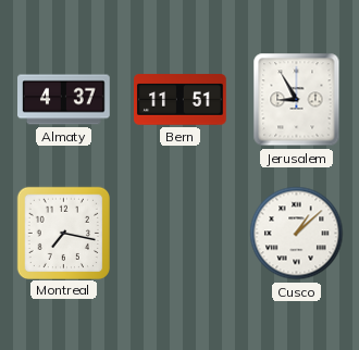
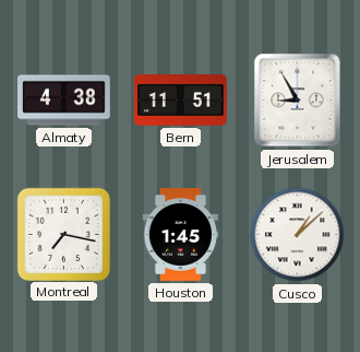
Almaty: 4:37 -> 4:38 (64, 101)
Houston: none -> 1:45 (181, 235)
